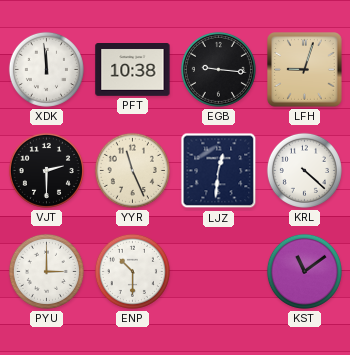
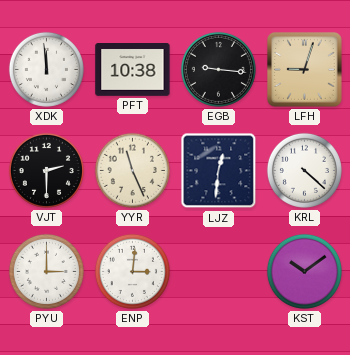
ENP: 10:30 -> 3:01 (132, 271)
KST: 11:09 -> 10:09 (304, 271)
